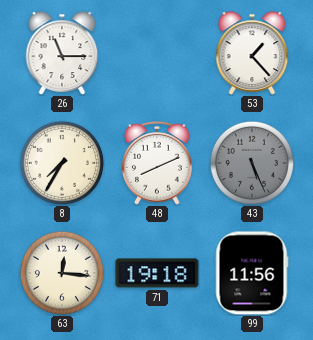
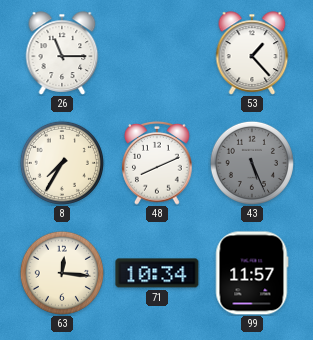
71: 19:18 -> 10:34 (157, 273)
99: 11:56 -> 11:57 (252, 273)
